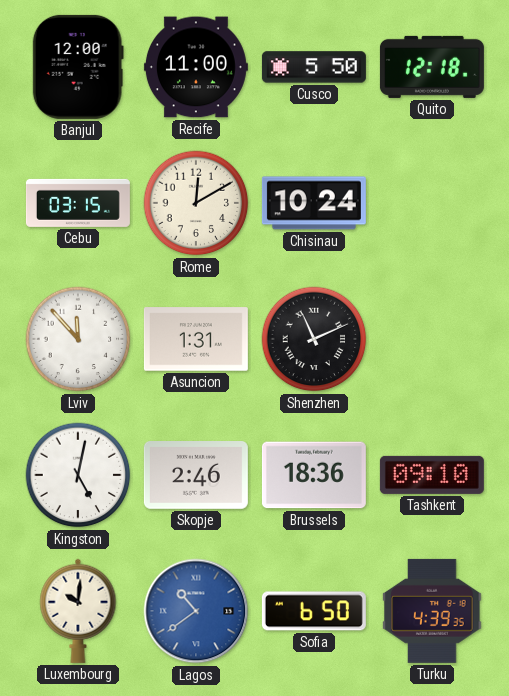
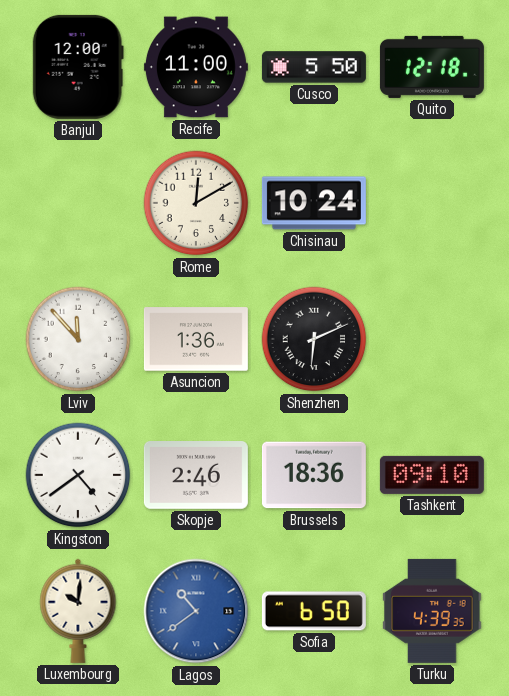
Cebu: 03:15 -> none (78, 203)
Asuncion: 1:31 -> 1:36 (196, 339)
Shenzhen: 11:11 -> 6:11 (314, 339)
Kingston: 5:02 -> 4:39 (78, 475)
